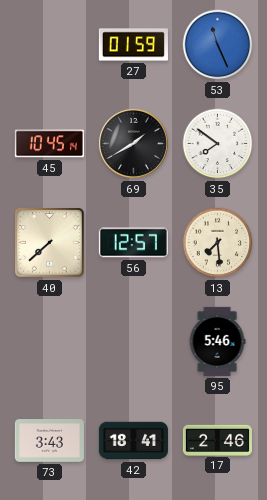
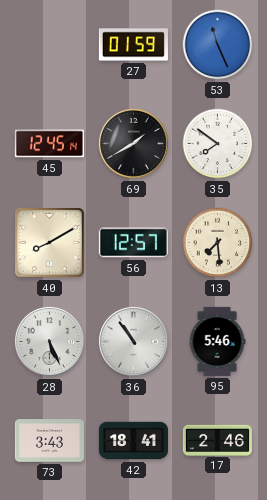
45: 10:45 -> 12:45 (49, 144)
40: 7:38 -> 8:10 (50, 243)
28: none -> 5:26 (49, 341)
36: none -> 10:54 (133, 341)
